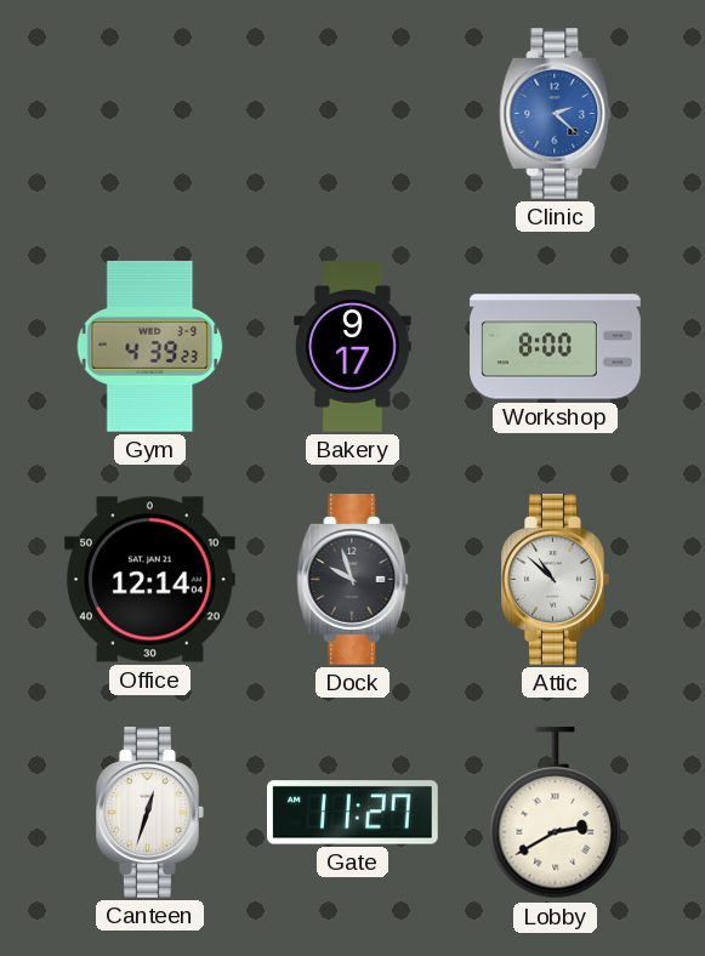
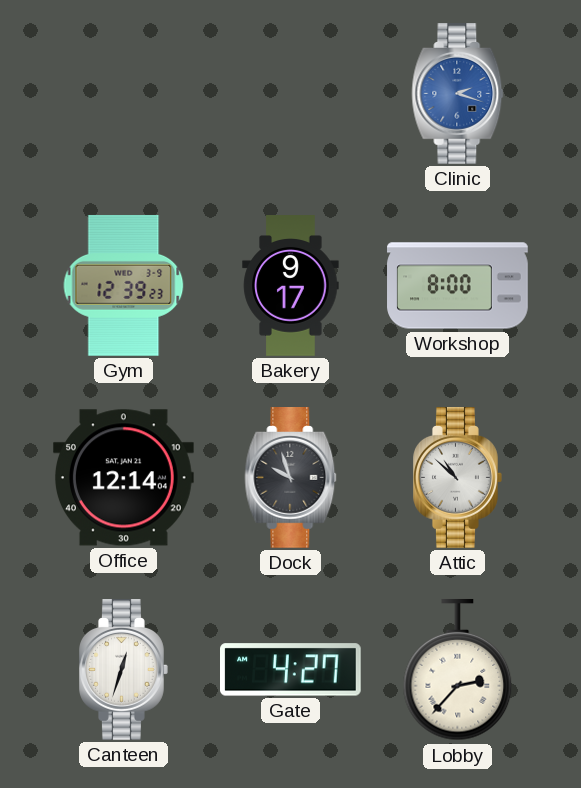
Clinic: 2:22 -> 2:18 (458, 94)
Gym: 4:39 -> 12:39 (124, 285)
Gate: 11:27 -> 4:27 (291, 670)
Lobby: 2:40 -> 2:37 (458, 670)
